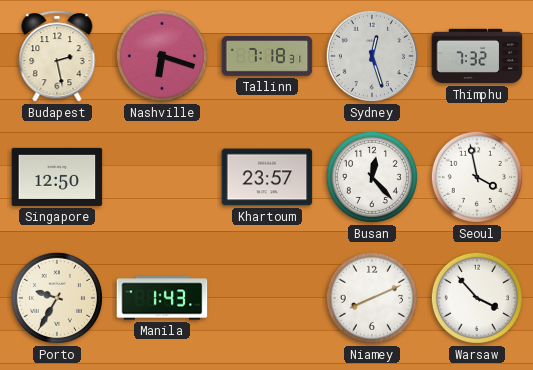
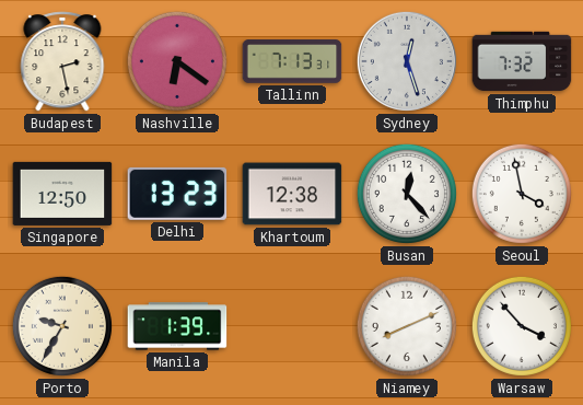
Nashville: 6:18 -> 6:21 (177, 61)
Tallinn: 7:18 -> 7:13 (292, 61)
Delhi: none -> 13:23 (177, 194)
Khartoum: 23:57 -> 12:38 (292, 194)
Manila: 1:43 -> 1:39 (177, 326)
